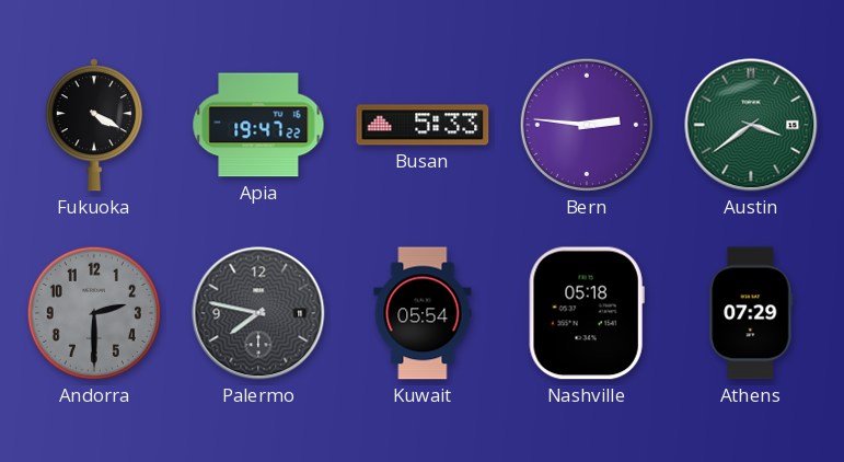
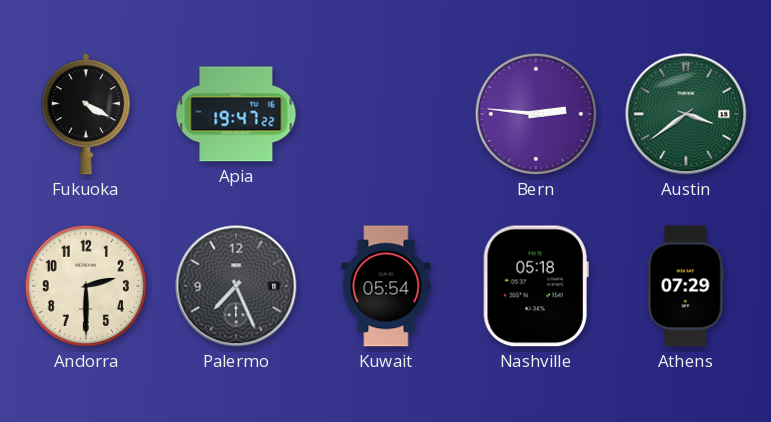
Busan: 5:33 -> none (423, 125)
Andorra dial: grey -> cream (86, 286)
Palermo: 7:47 -> 7:26 (236, 286)
